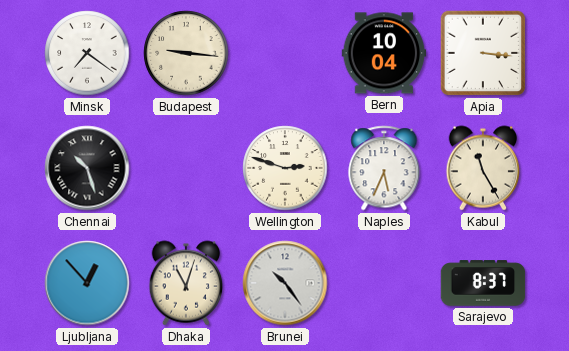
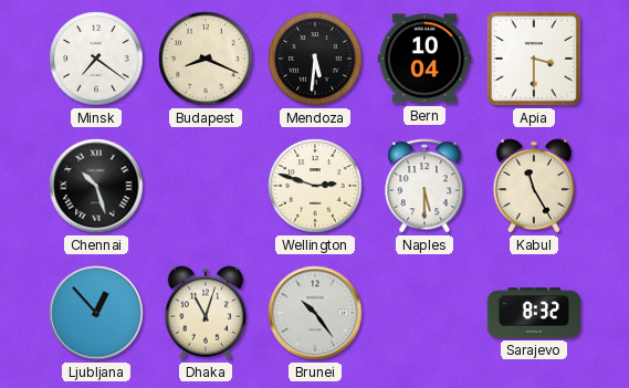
Budapest: 9:16 -> 8:19 (206, 59)
Mendoza: none -> 5:31 (315, 59)
Apia: 3:16 -> 3:30 (534, 59)
Naples: 5:34 -> 5:30 (424, 186)
Sarajevo: 8:37 -> 8:32 (534, 313)
